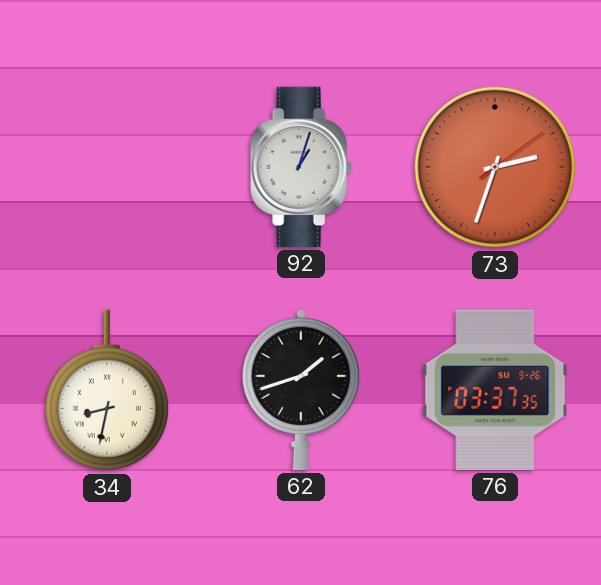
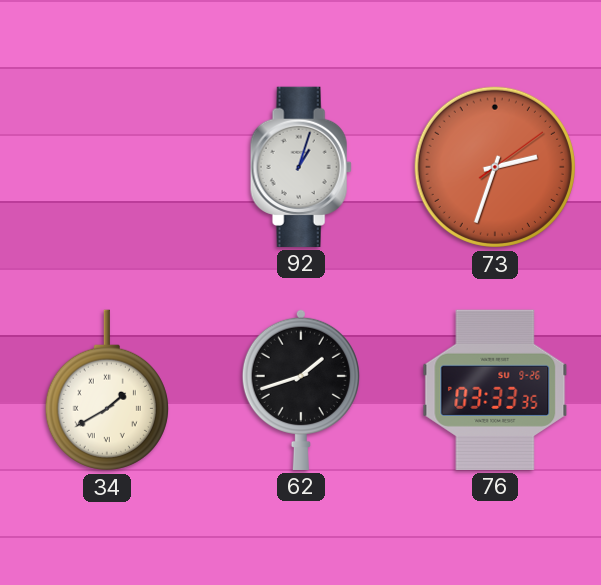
34: 8:32 -> 1:40 (107, 390)
76: 03:37 -> 03:33 (495, 390)
